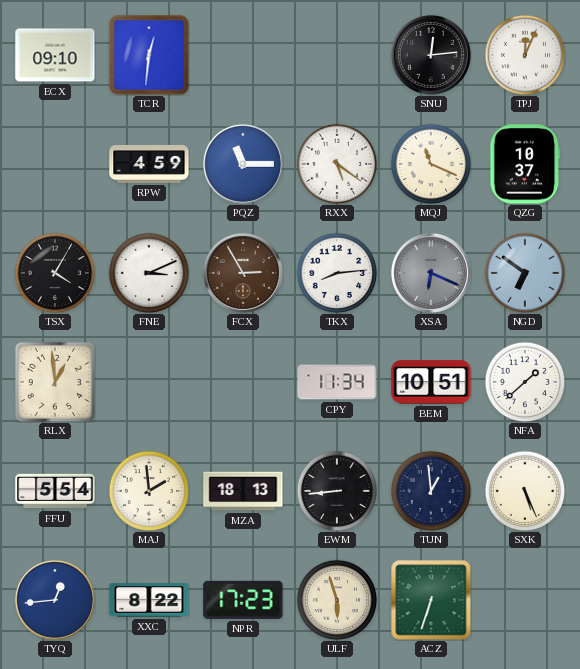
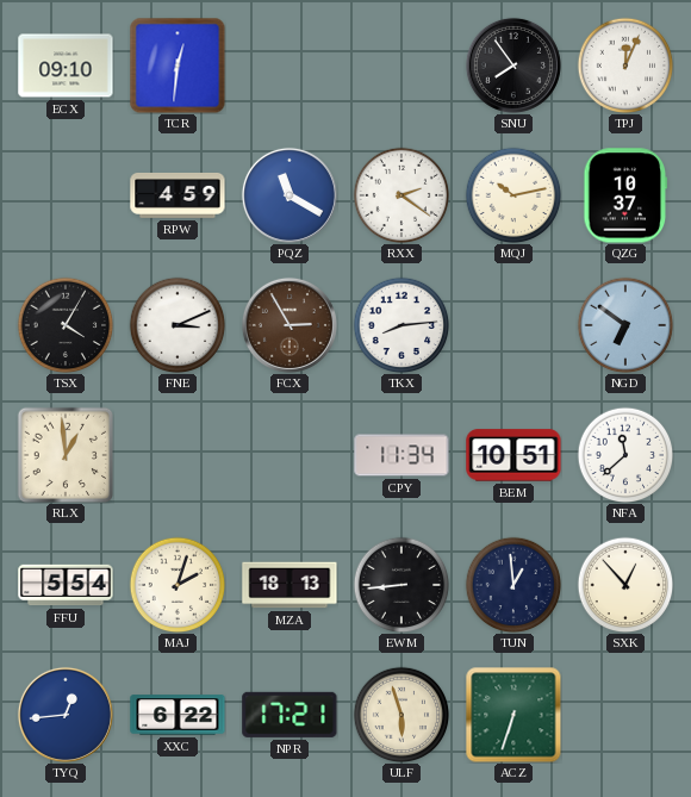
SNU: 12:14 -> 7:54 (513, 66)
PQZ: 11:15 -> 11:20 (290, 195)
RXX: 5:21 -> 2:21 (401, 195)
MQJ: 11:19 -> 10:13 (513, 195)
XSA: 6:19 -> none (431, 273)
NFA: 1:38 -> 11:38 (625, 455)
MAJ: 1:59 -> 2:03 (178, 585)
SXK: 5:26 -> 12:53 (625, 585)
XXC: 8:22 -> 6:22 (178, 715)
NPR: 17:23 -> 17:21 (290, 715)
